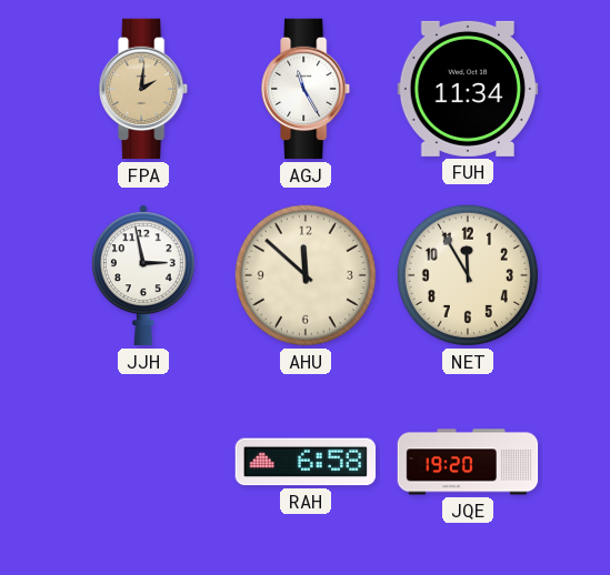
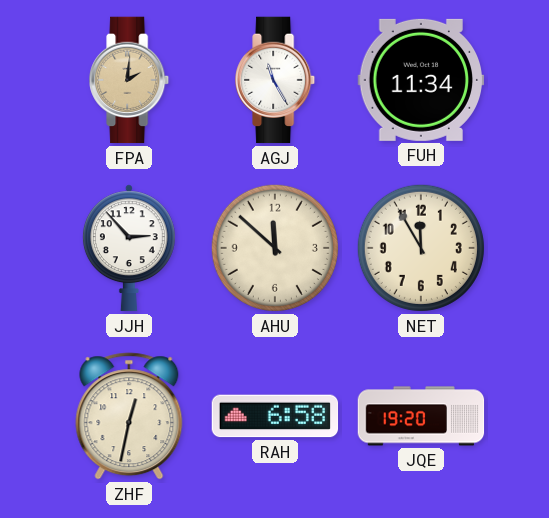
JJH: 2:58 -> 2:53 (129, 248)
ZHF: none -> 12:32 (129, 416)
